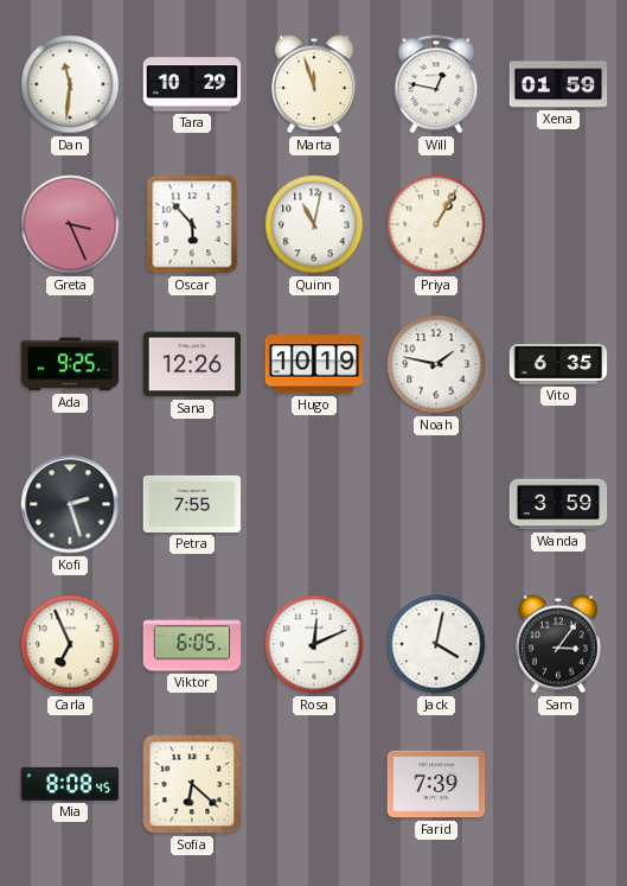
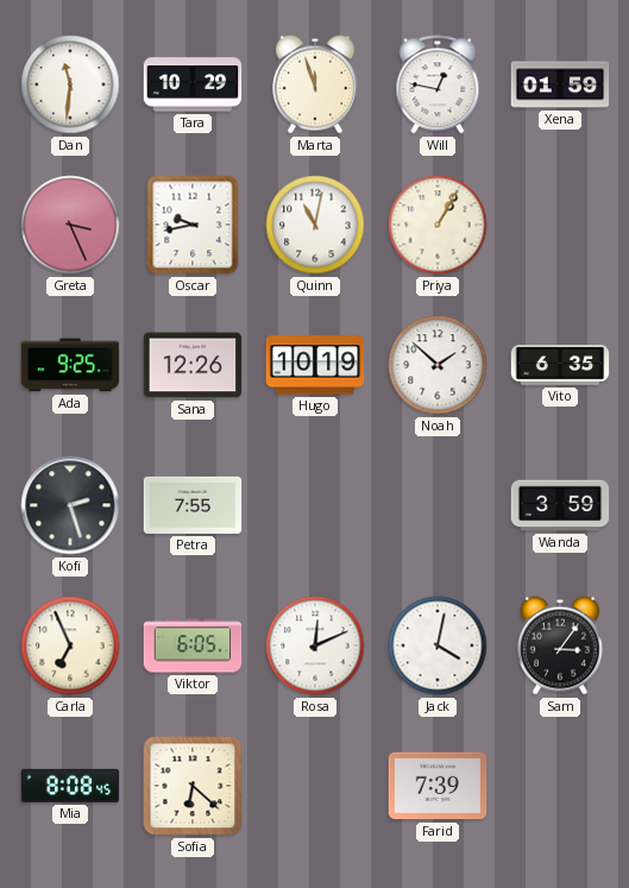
Oscar: 5:53 -> 9:43 (193, 225)
Noah: 1:47 -> 1:52 (438, 365)
